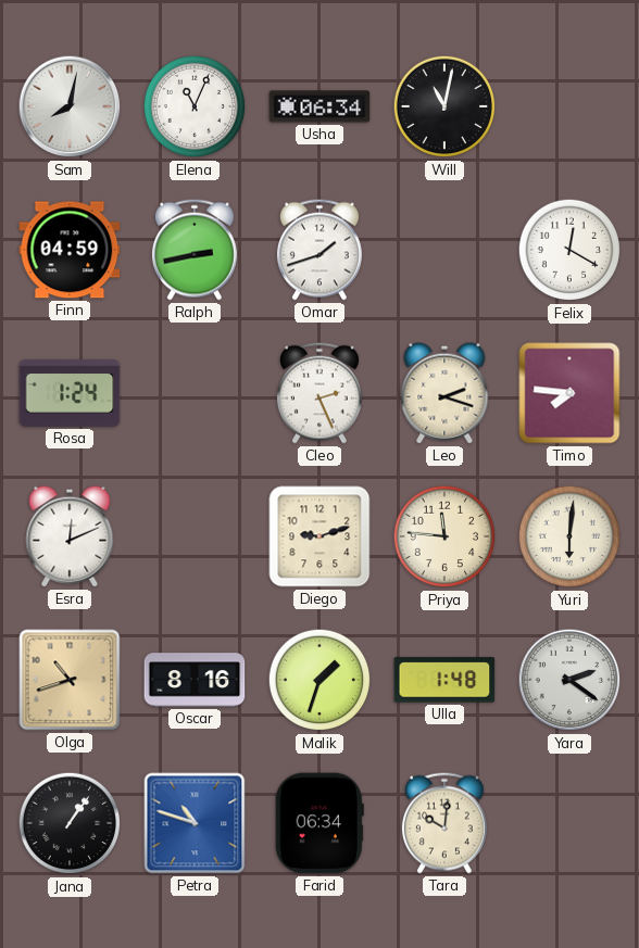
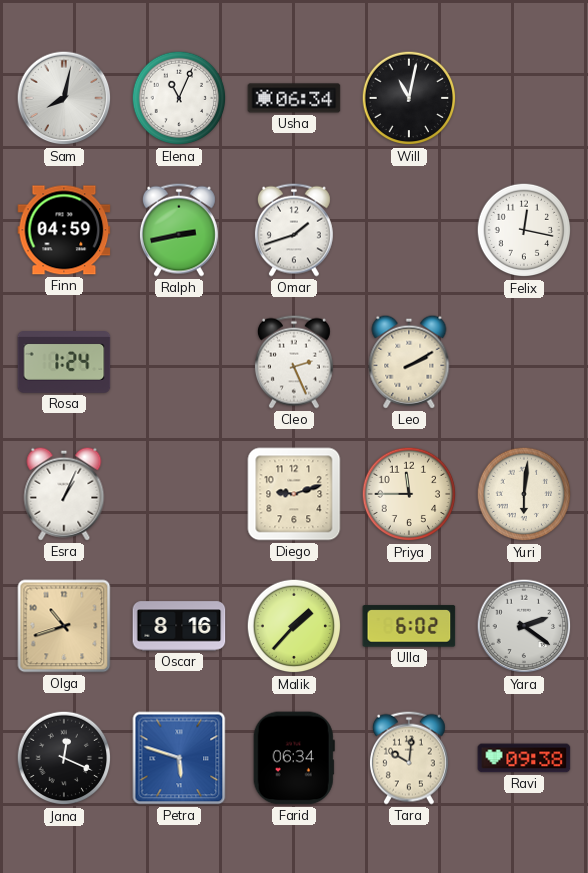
Felix: 12:20 -> 12:17 (524, 230)
Leo: 2:18 -> 2:10 (409, 362)
Timo: 7:46 -> none (569, 393)
Esra: 12:11 -> 1:04 (64, 494)
Priya: 11:46 -> 11:45 (409, 494)
Malik: 1:33 -> 1:37 (294, 626)
Ulla: 1:48 -> 6:02 (409, 626)
Jana: 1:06 -> 12:19 (64, 758)
Petra: 10:48 -> 5:48 (179, 758)
Ravi: none -> 09:38 (524, 758)
